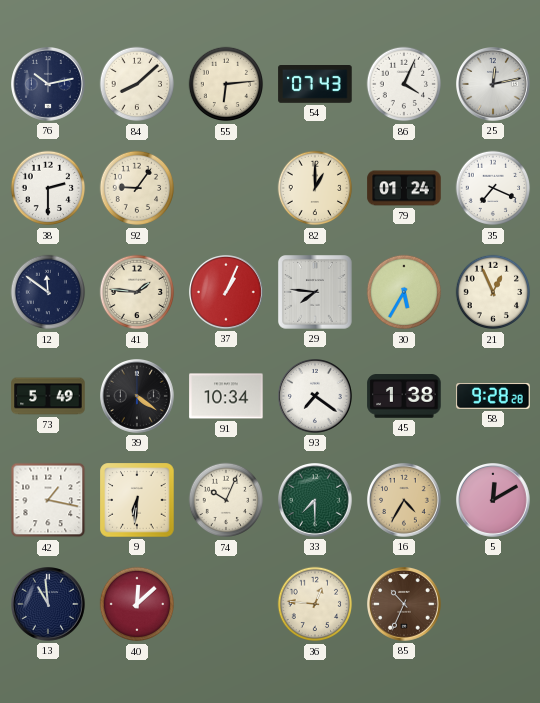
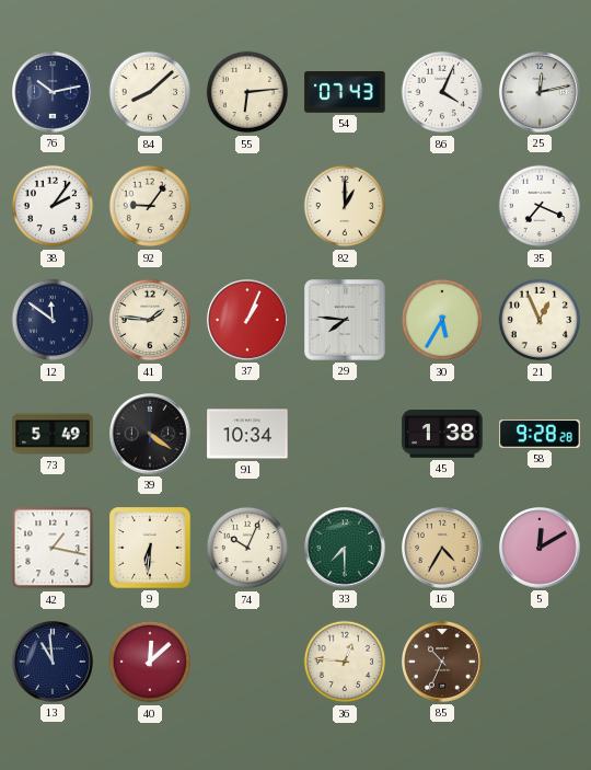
38: 2:30 -> 2:06 (53, 206)
79: 01:24 -> none (404, 188)
93: 7:21 -> none (316, 397)
